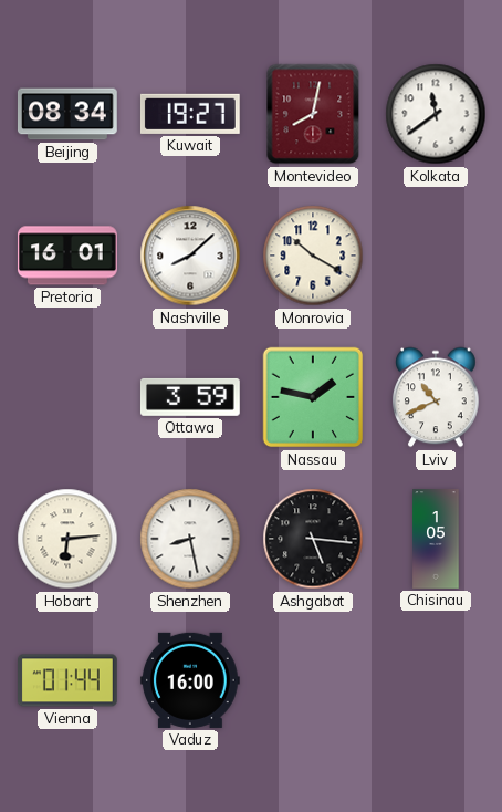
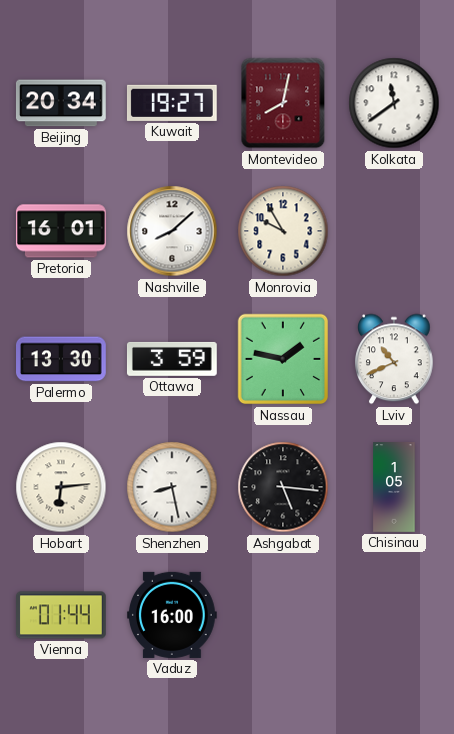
Beijing: 08:34 -> 20:34 (61, 103)
Monrovia: 10:20 -> 9:55 (283, 231)
Palermo: none -> 13:30 (62, 359)
